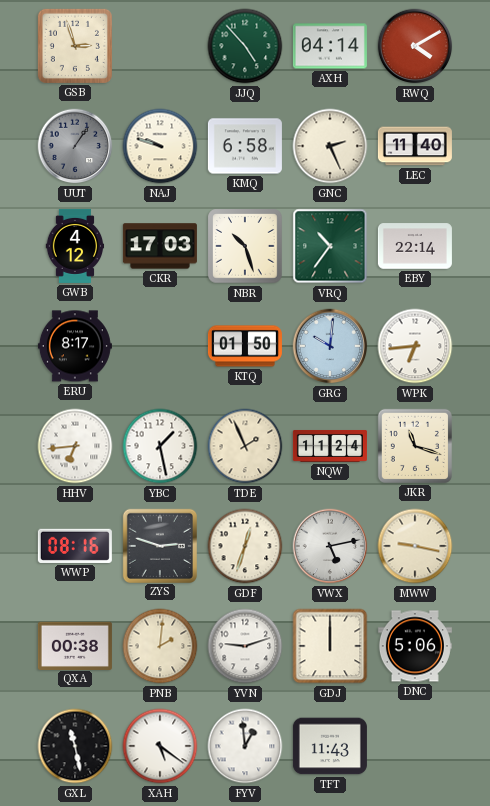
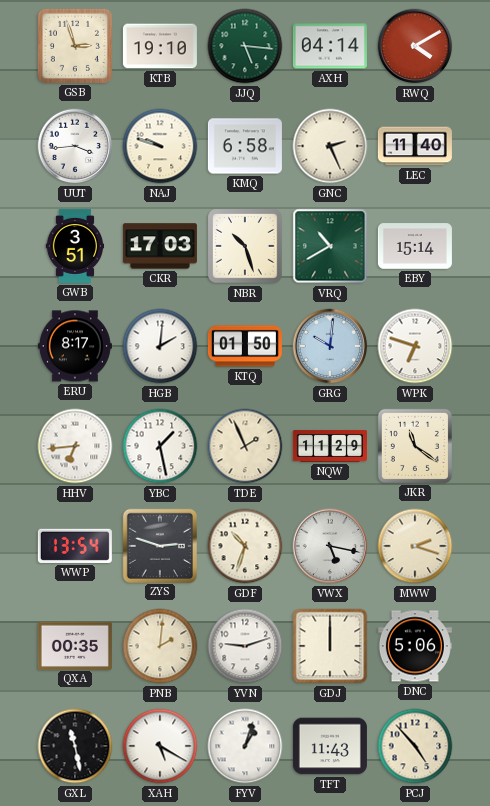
KTB: none -> 19:10 (160, 46)
JJQ: 4:53 -> 5:16 (245, 46)
UUT: 1:06 -> 3:44 (75, 146)
UUT dial: grey -> white (75, 146)
GWB: 4:12 -> 3:51 (75, 246)
VRQ: 10:36 -> 10:40 (330, 246)
EBY: 22:14 -> 15:14 (415, 246)
HGB: none -> 2:01 (160, 346)
WPK: 6:44 -> 6:48 (415, 346)
NQW: 11:24 -> 11:29 (330, 446)
JKR: 11:18 -> 11:21 (415, 446)
WWP: 08:16 -> 13:54 (75, 546)
GDF: 12:33 -> 10:33 (245, 546)
VWX: 5:13 -> 5:17 (330, 546)
MWW: 9:17 -> 2:18 (415, 546)
QXA: 00:38 -> 00:35 (75, 645)
XAH: 5:21 -> 5:20 (160, 746)
FYV: 12:59 -> 1:03 (245, 746)
PCJ: none -> 4:53 (415, 746)
